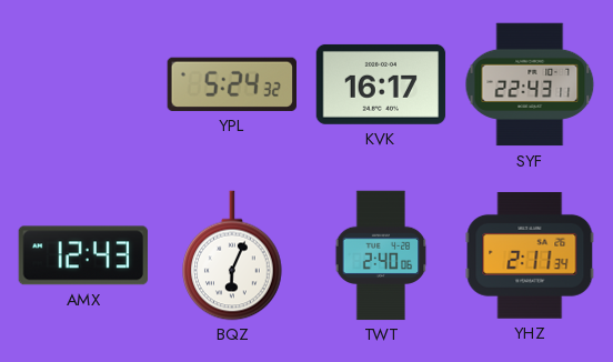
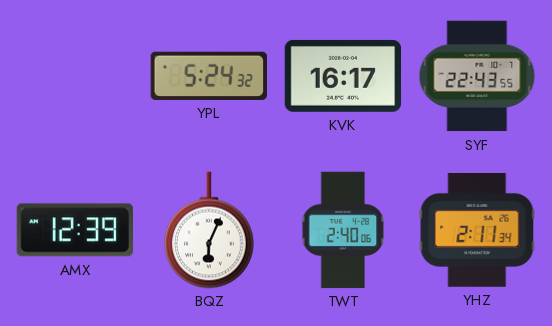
SYF: 22:43:11 -> 22:43:55 (477, 76)
AMX: 12:43 -> 12:39 (74, 230)
